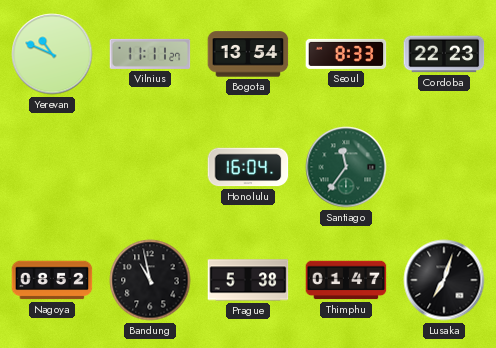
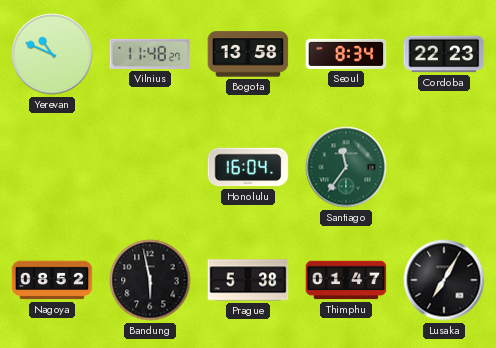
Vilnius: 11:11 -> 11:48 (150, 54)
Bogota: 13:54 -> 13:58 (248, 54)
Seoul: 8:33 -> 8:34 (346, 54)
Bandung: 10:58 -> 5:58 (150, 280)
Lusaka: 7:03 -> 7:05 (444, 280)
